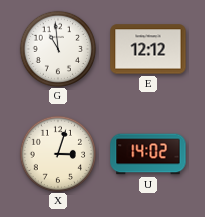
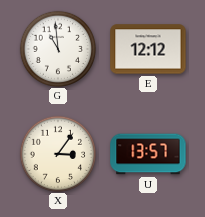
X: 3:03 -> 3:06 (57, 153)
U: 14:02 -> 13:57 (148, 154)
